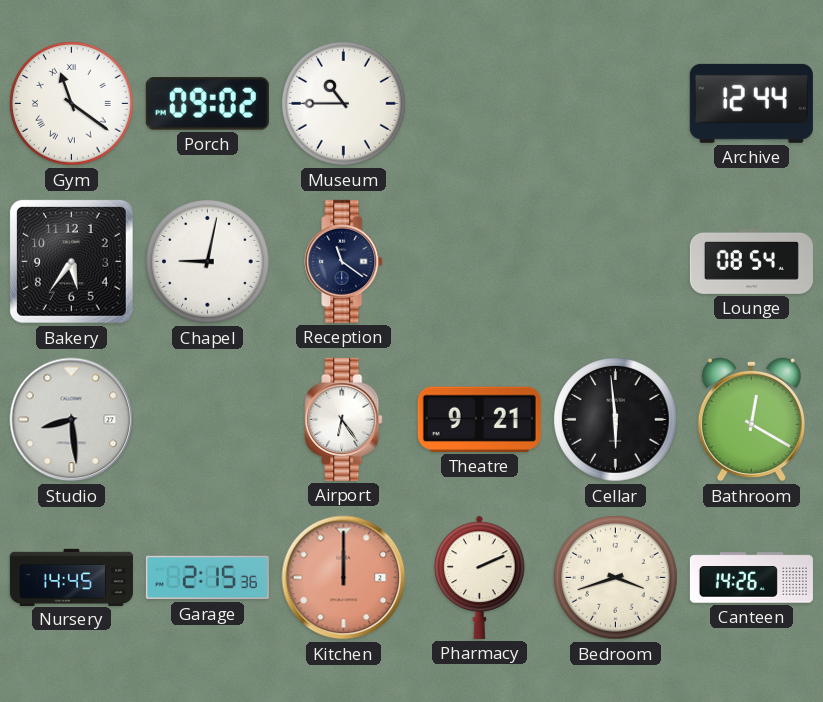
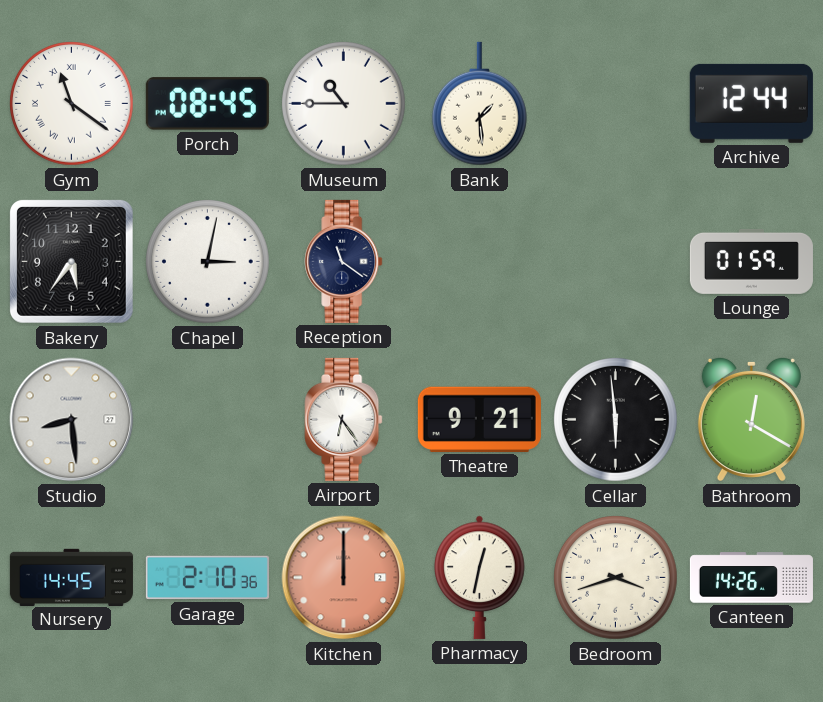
Porch: 09:02 -> 08:45 (207, 104)
Bank: none -> 1:29 (479, 104)
Chapel: 9:02 -> 3:02 (208, 262)
Lounge: 08:54 -> 01:59 (751, 261)
Garage: 2:15 -> 2:10 (207, 578)
Pharmacy: 2:11 -> 12:32 (480, 577)
